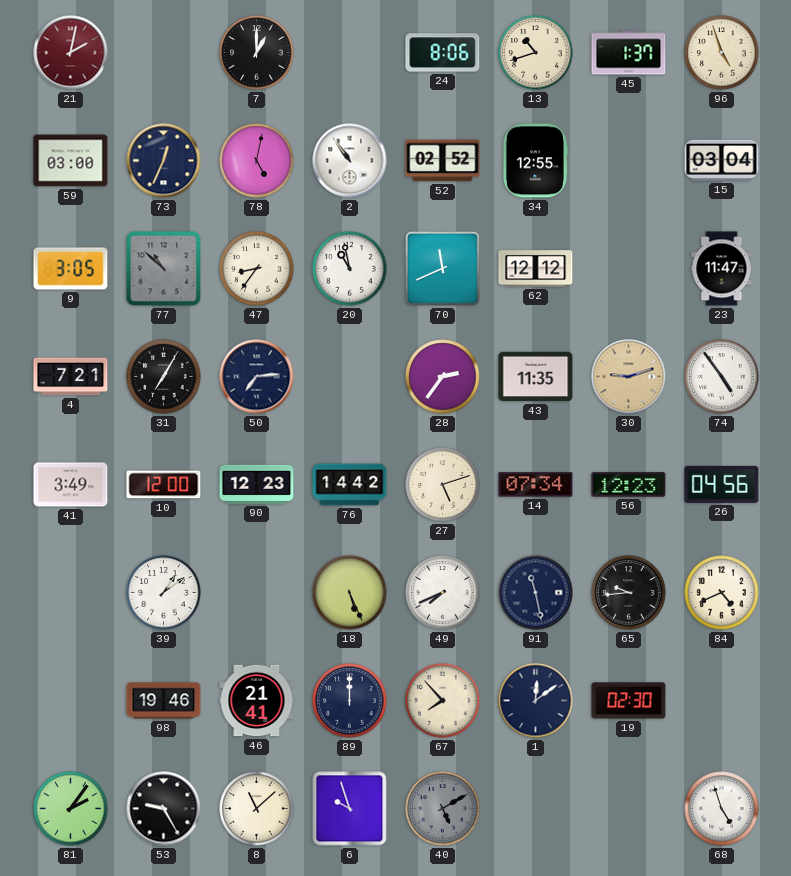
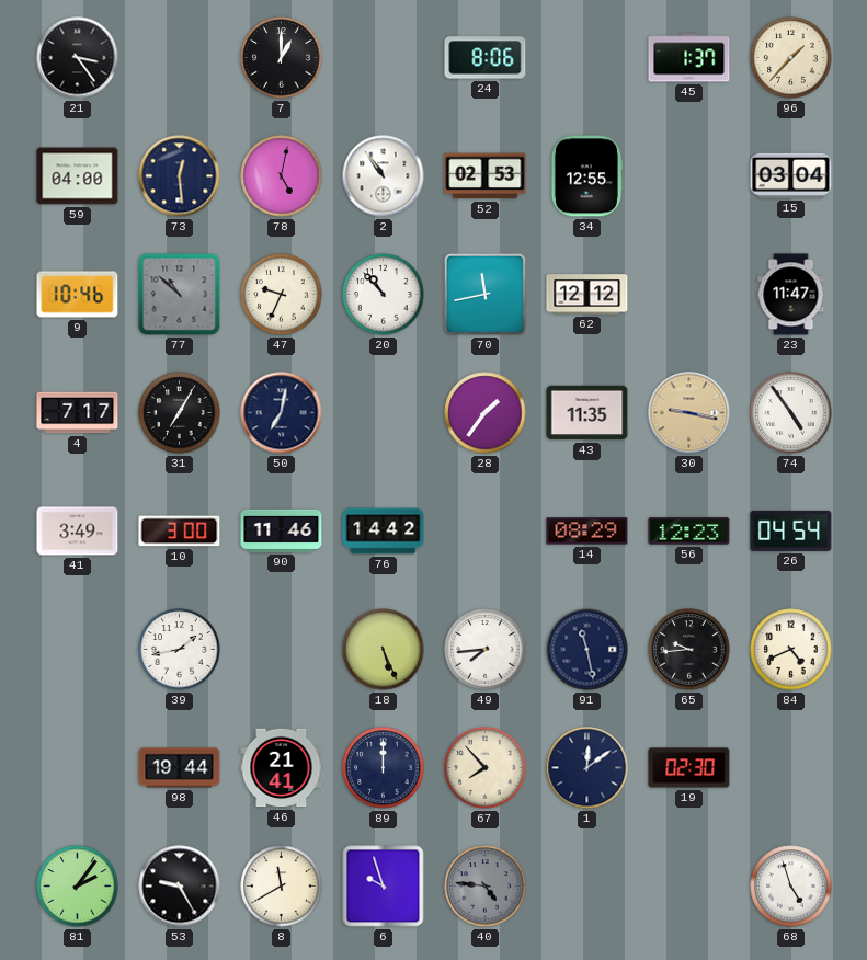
21: 2:02 -> 3:24 (78, 58)
21 dial: burgundy -> black (78, 58)
13: 10:42 -> none (536, 53)
96: 4:57 -> 1:37 (791, 58)
59: 03:00 -> 04:00 (78, 176)
73: 12:34 -> 12:29 (180, 176)
52: 02:52 -> 02:53 (486, 176)
9: 3:05 -> 10:46 (78, 295)
47: 8:36 -> 9:34 (282, 295)
20: 10:58 -> 10:53 (384, 295)
70: 11:41 -> 11:43 (484, 294)
4: 7:21 -> 7:17 (78, 413)
50: 7:14 -> 7:02 (282, 413)
28: 2:36 -> 1:36 (486, 413)
30: 9:12 -> 9:17 (689, 413)
10: 12:00 -> 3:00 (180, 532)
90: 12:23 -> 11:46 (282, 530)
27: 5:12 -> none (443, 485)
14: 07:34 -> 08:29 (587, 532)
26: 04:56 -> 04:54 (791, 530)
39: 1:09 -> 1:43 (180, 650)
49: 7:41 -> 7:44 (486, 650)
98: 19:46 -> 19:44 (180, 768)
8: 11:08 -> 11:40 (282, 887)
40: 5:10 -> 4:46 (486, 887)
